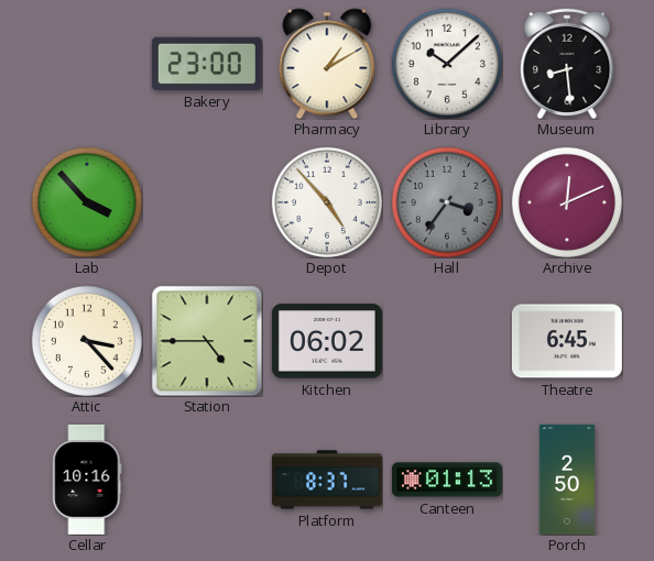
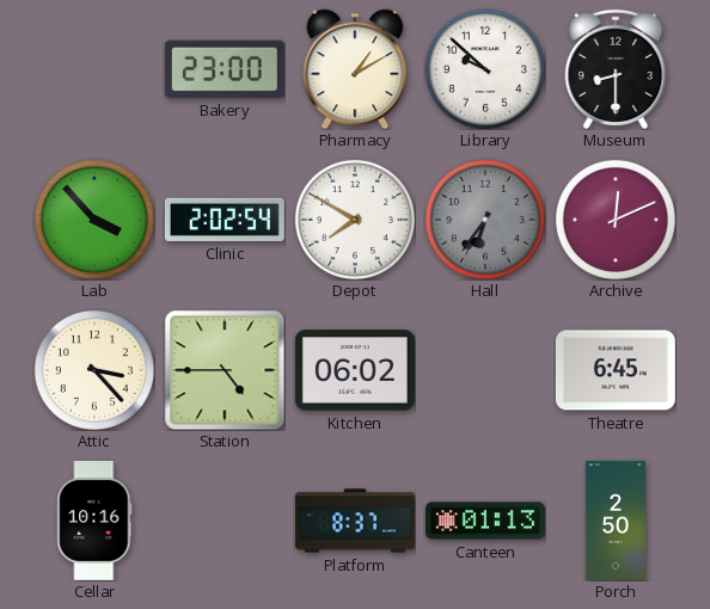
Library: 10:08 -> 9:52 (485, 69)
Museum: 8:29 -> 8:30 (616, 68)
Clinic: none -> 2:02 (225, 220)
Depot: 4:53 -> 7:50 (355, 220)
Hall: 3:36 -> 6:36 (485, 220)
